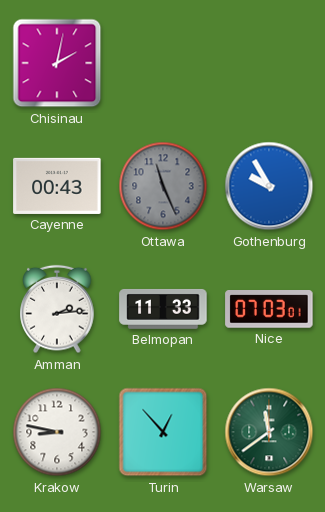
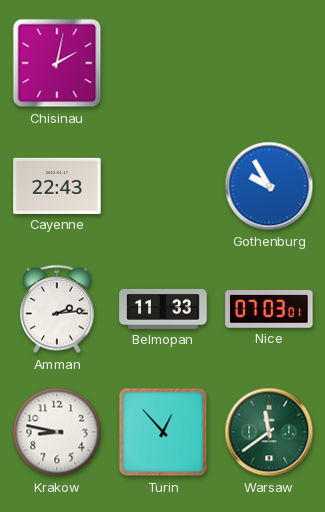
Cayenne: 00:43 -> 22:43 (57, 186)
Ottawa: 11:26 -> none (163, 186)
